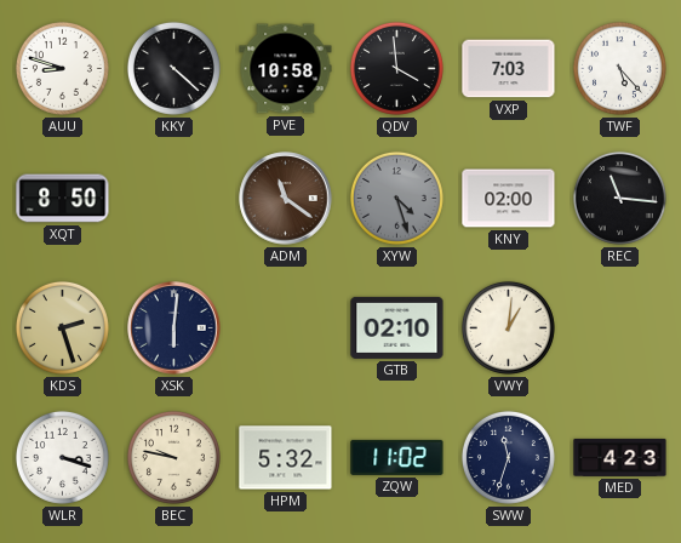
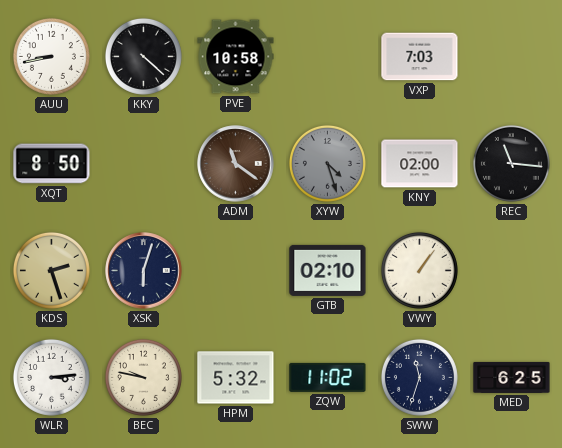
AUU: 8:48 -> 8:43 (51, 56)
QDV: 3:59 -> none (396, 68)
TWF: 5:23 -> none (619, 68)
XSK: 6:01 -> 6:03 (144, 271)
VWY: 1:01 -> 1:06 (419, 270)
WLR: 3:18 -> 3:14 (51, 377)
MED: 4:23 -> 6:25 (512, 377)
